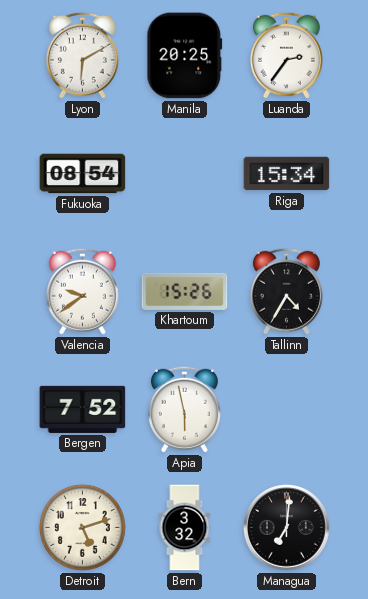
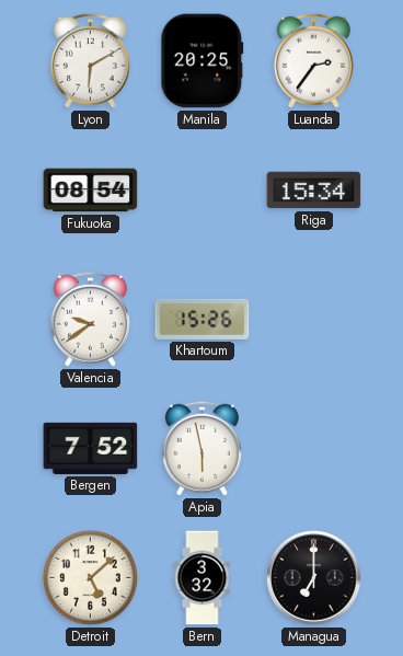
Tallinn: 4:35 -> none (286, 291)
Detroit: 5:12 -> 5:08 (91, 578)
Managua: 7:01 -> 7:00 (314, 578)
